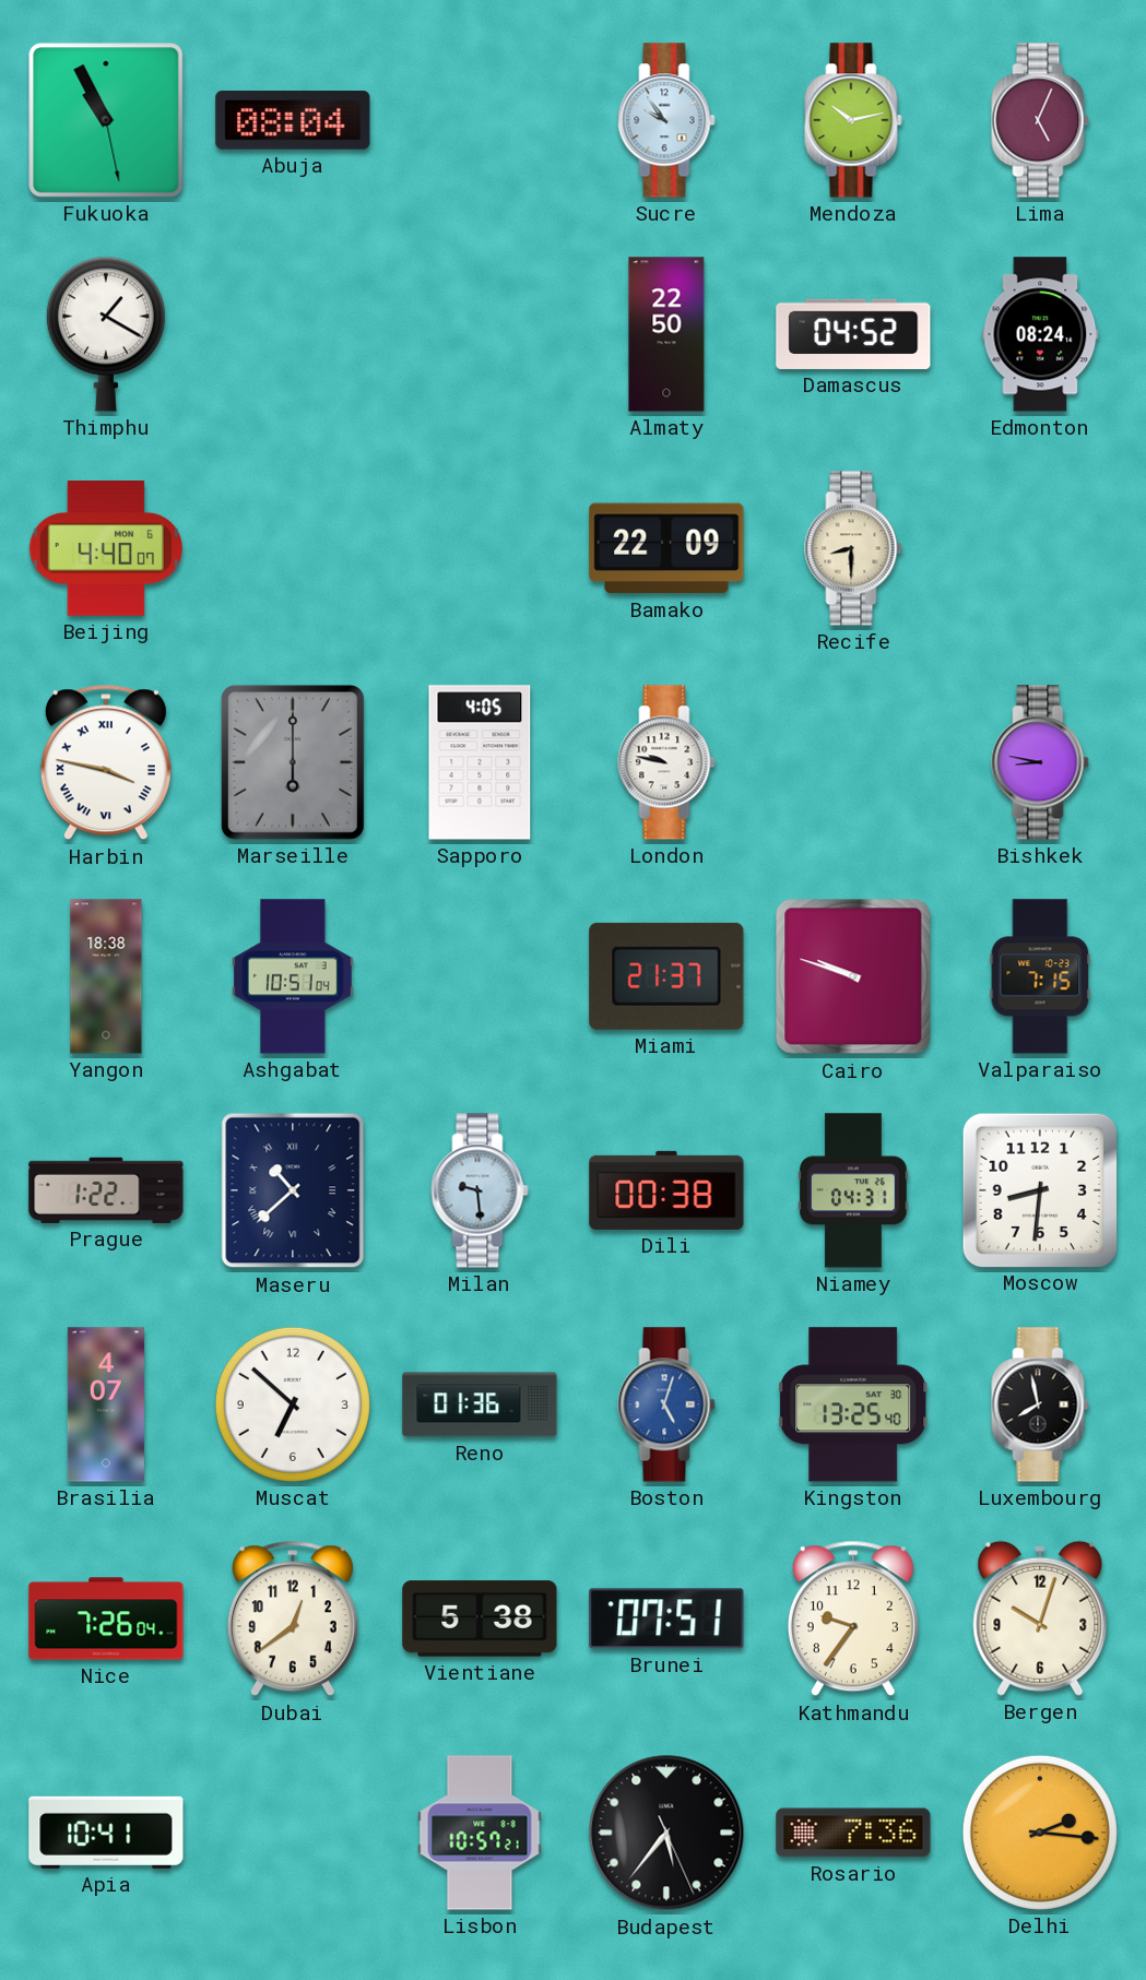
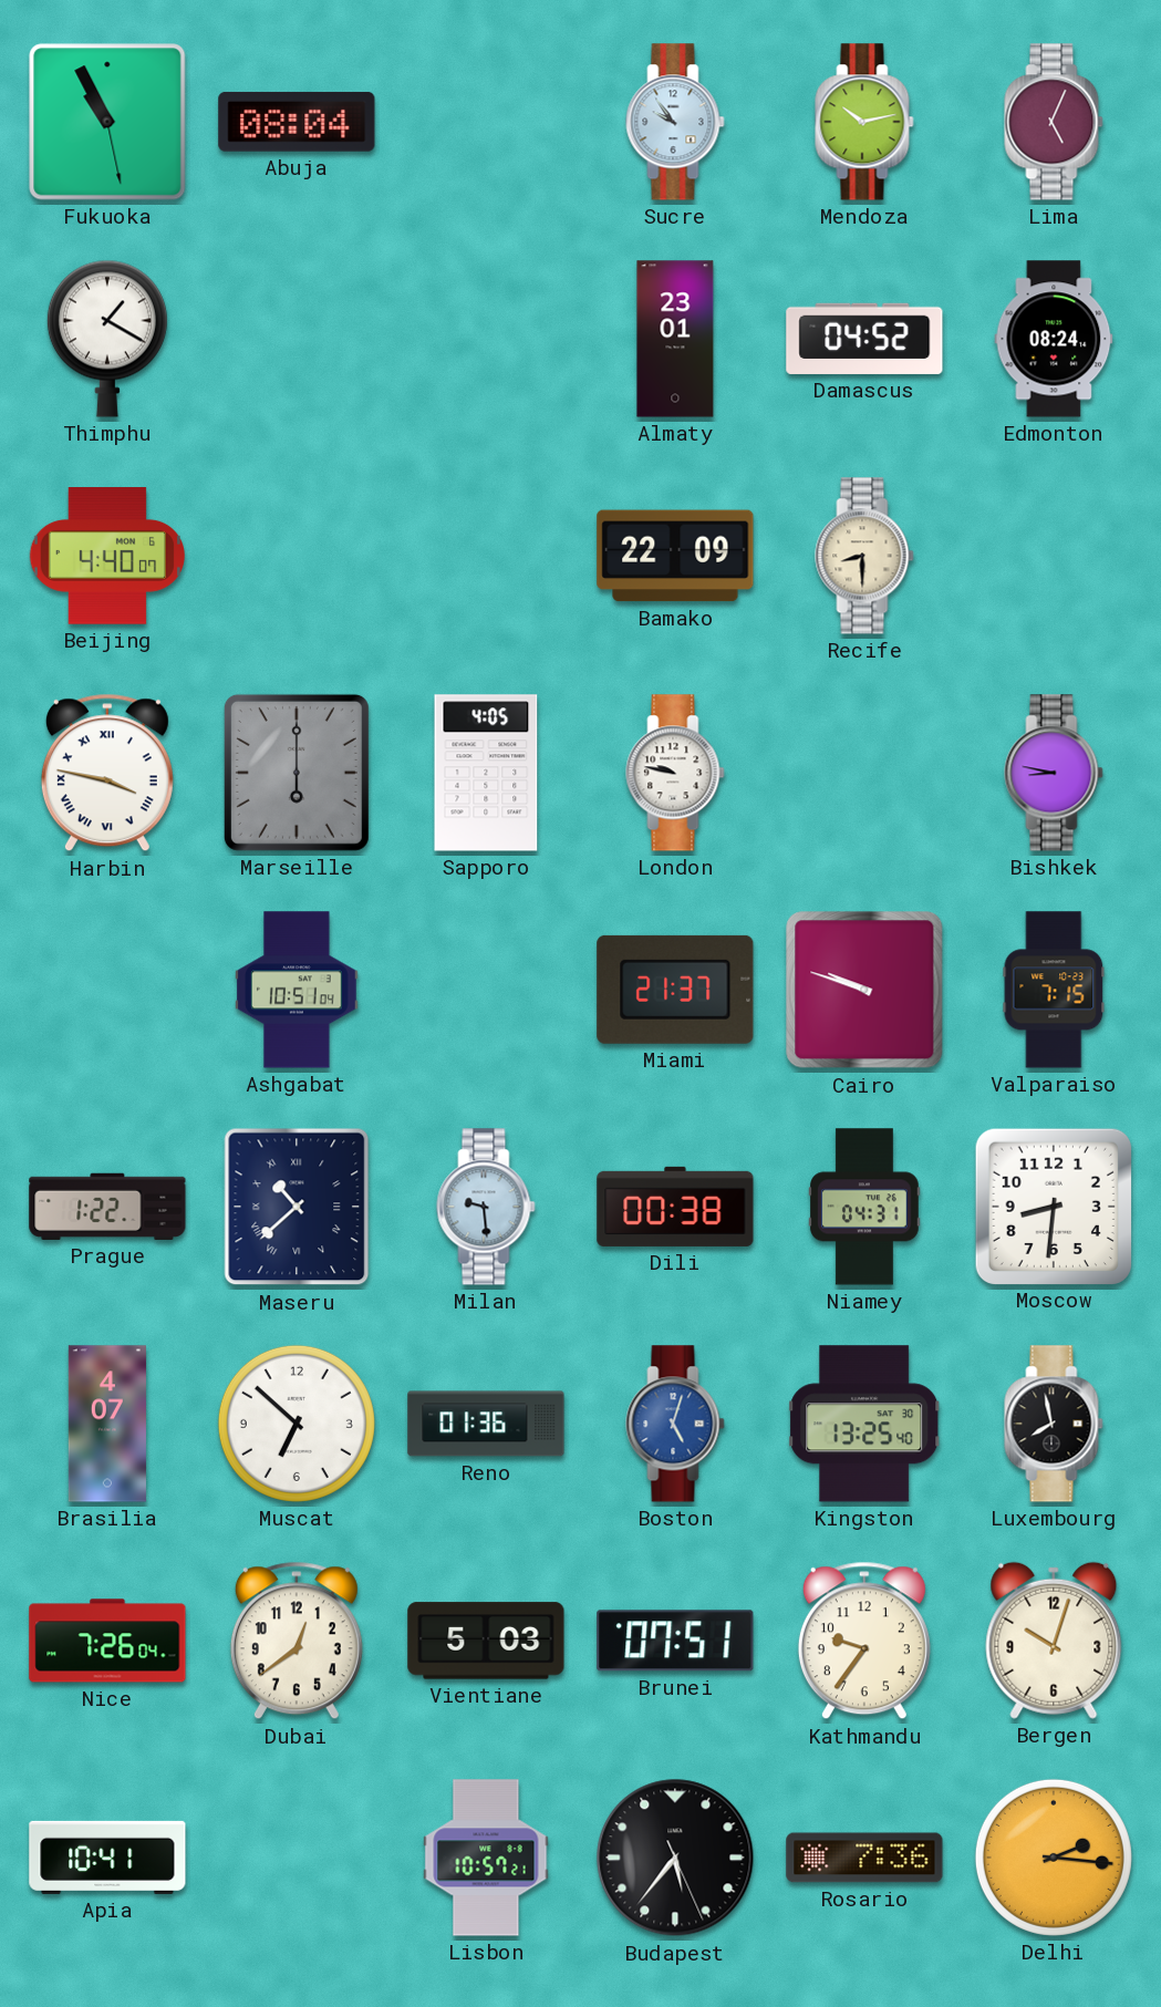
Almaty: 22:50 -> 23:01 (675, 339)
Yangon: 18:38 -> none (106, 976)
Vientiane: 5:38 -> 5:03 (486, 1641)
